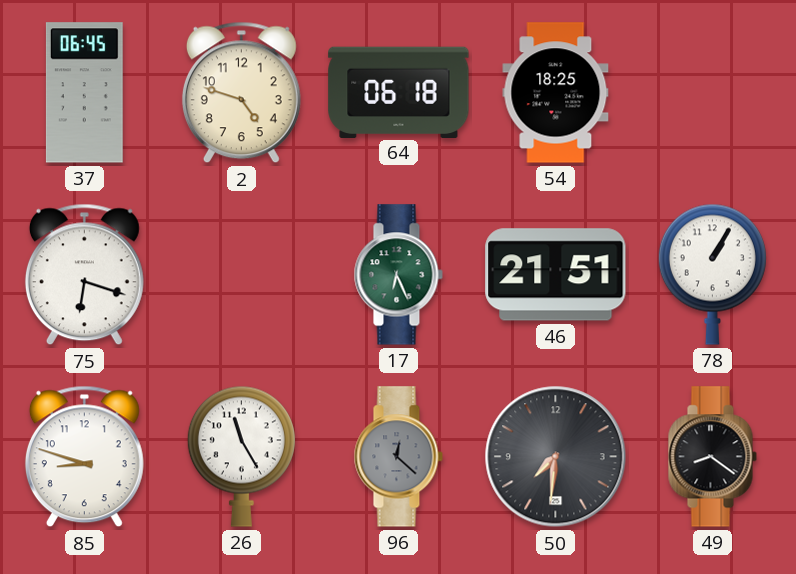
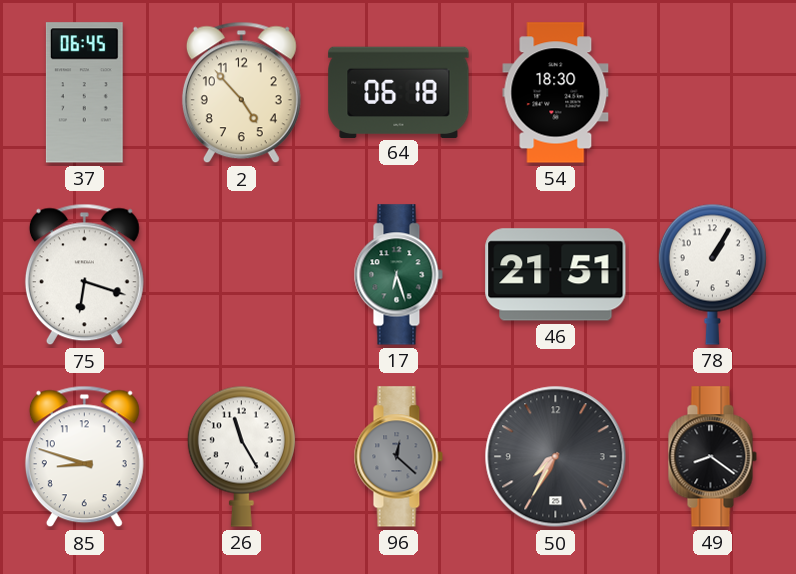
2: 4:48 -> 4:53 (241, 93)
54: 18:25 -> 18:30 (556, 93)
17: 6:26 -> 6:27 (398, 275)
50: 7:31 -> 7:35 (556, 457)
